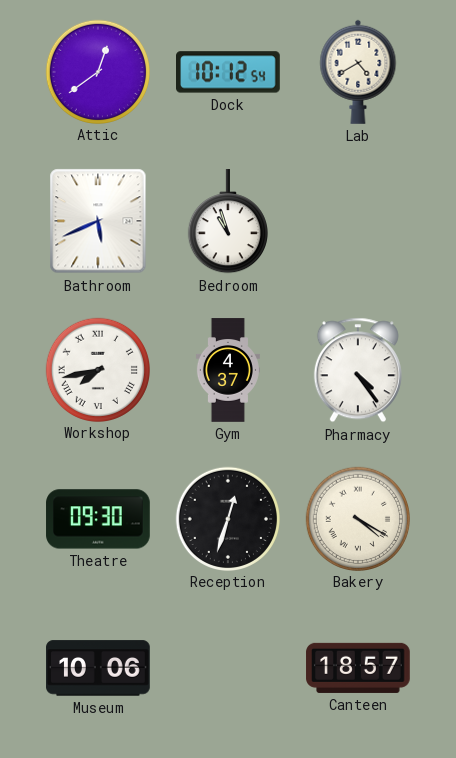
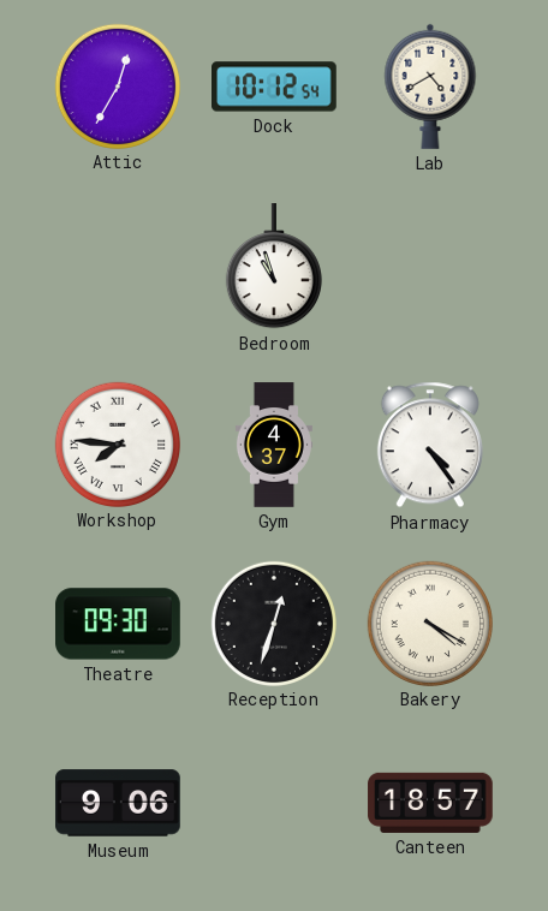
Attic: 12:39 -> 12:35 (117, 85)
Bathroom: 5:41 -> none (98, 221)
Workshop: 7:43 -> 7:46 (117, 443)
Museum: 10:06 -> 9:06 (118, 803)
